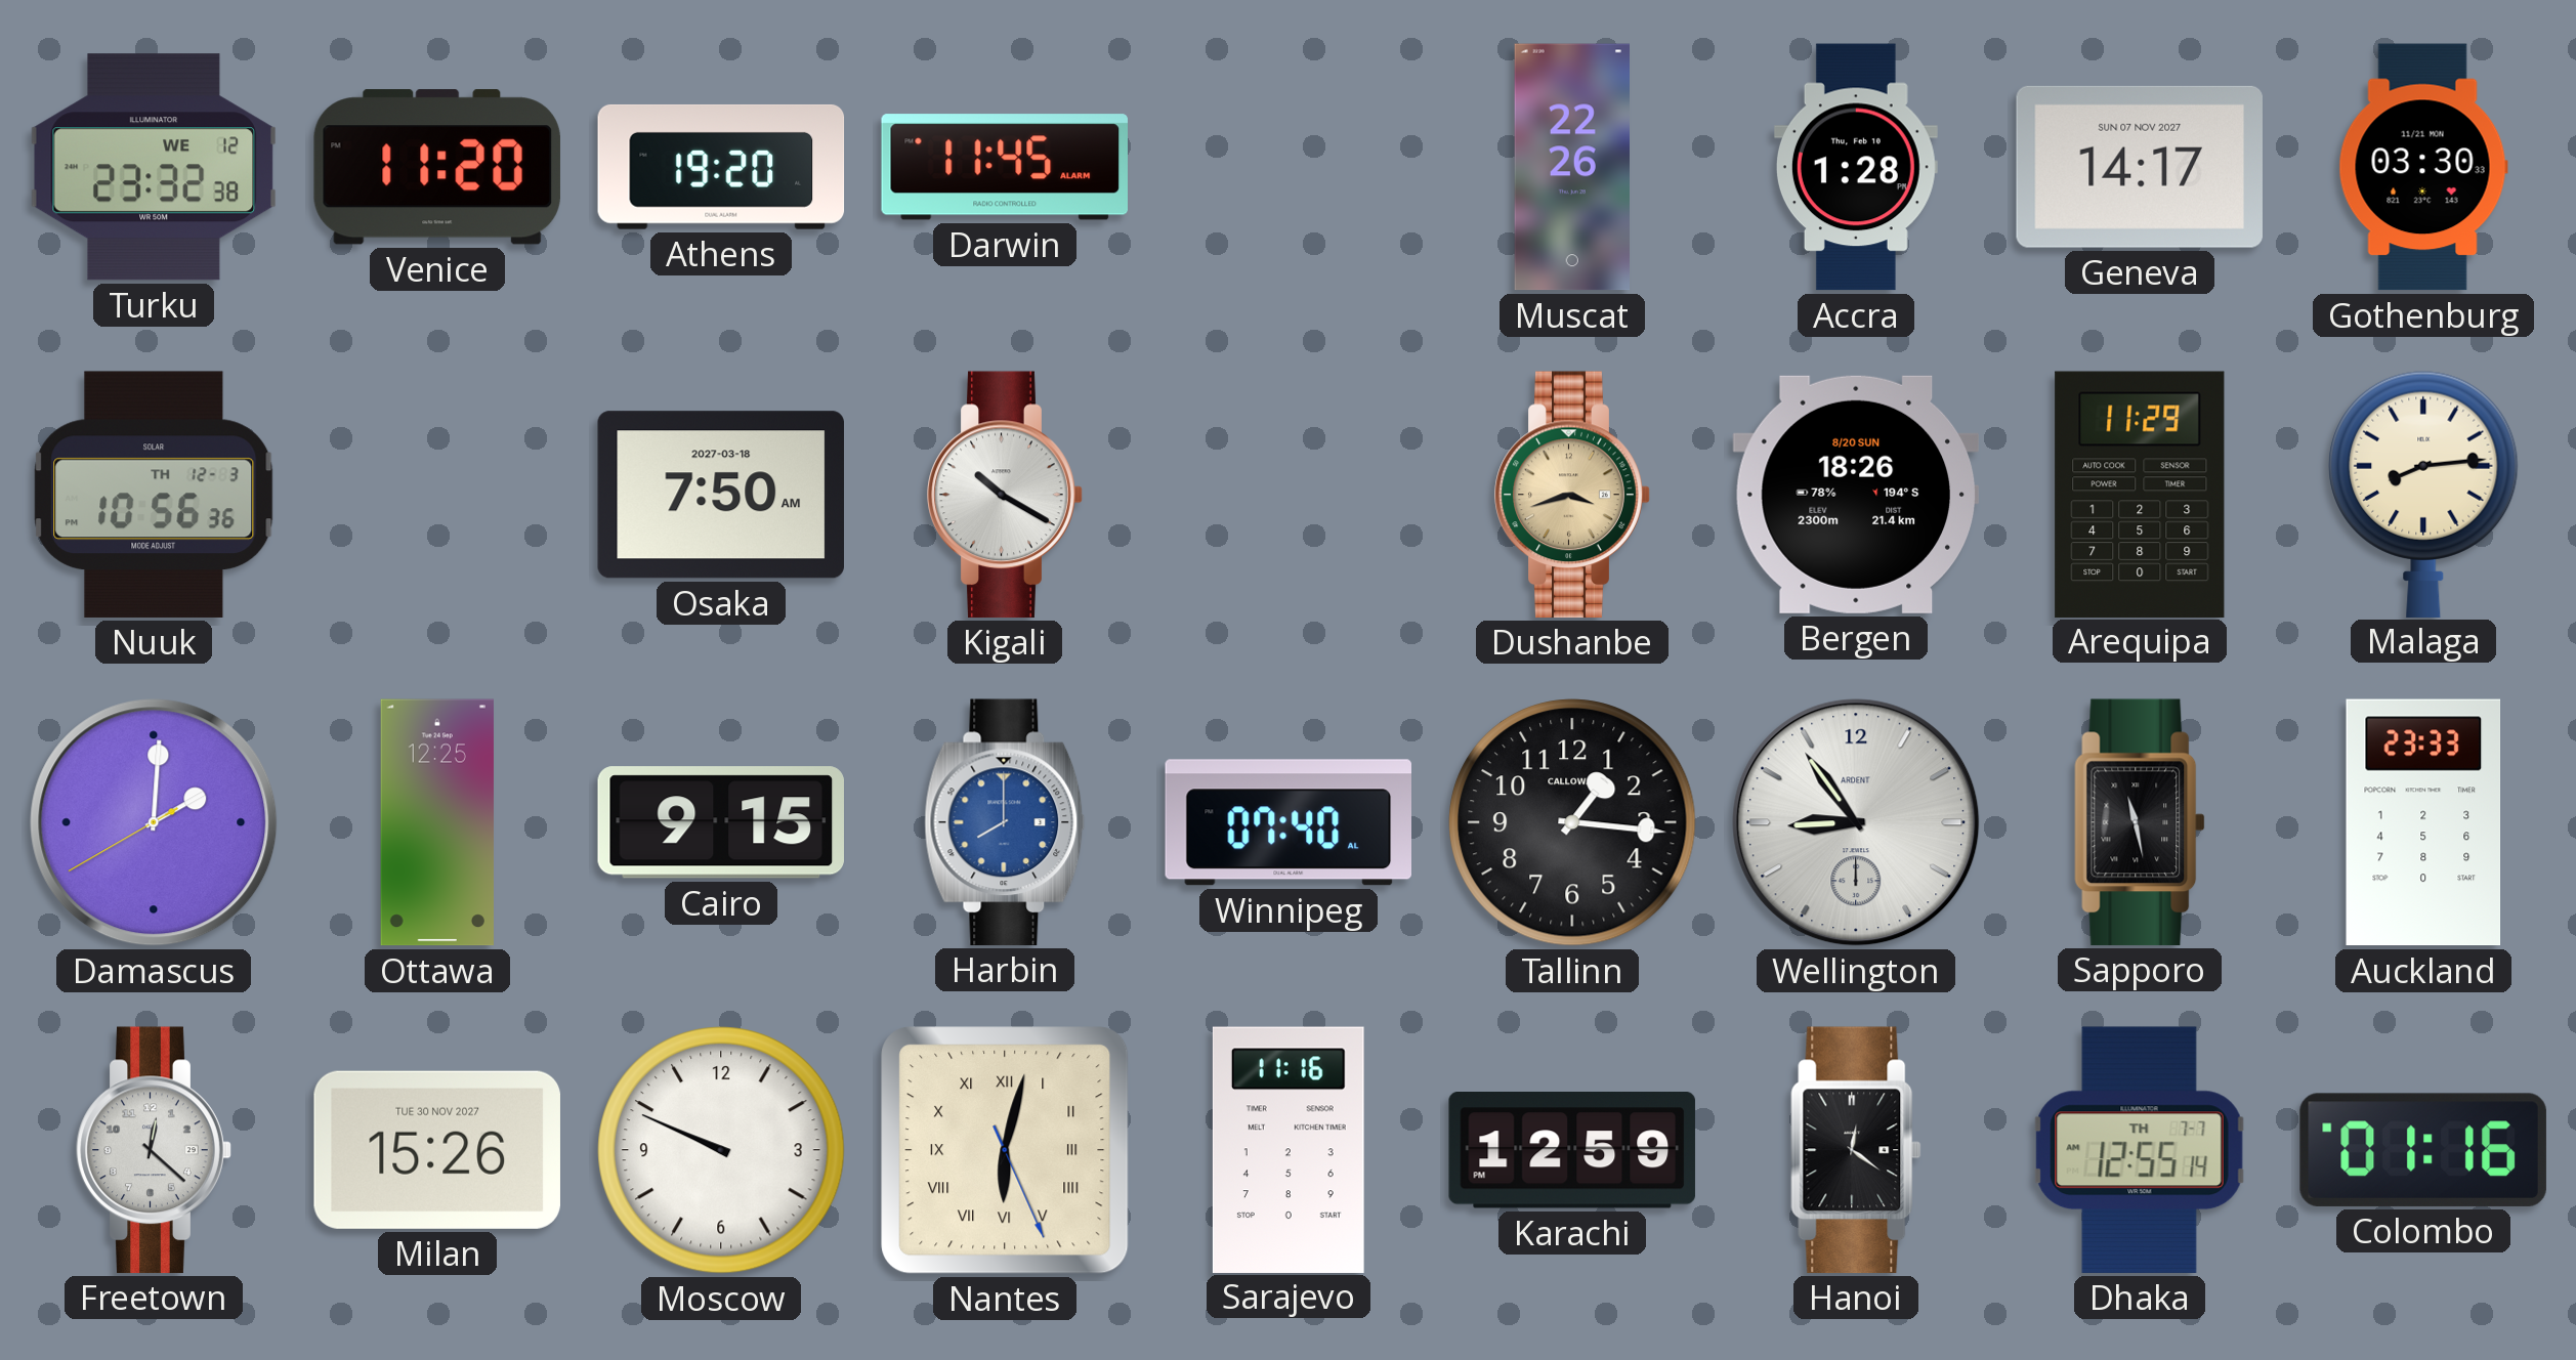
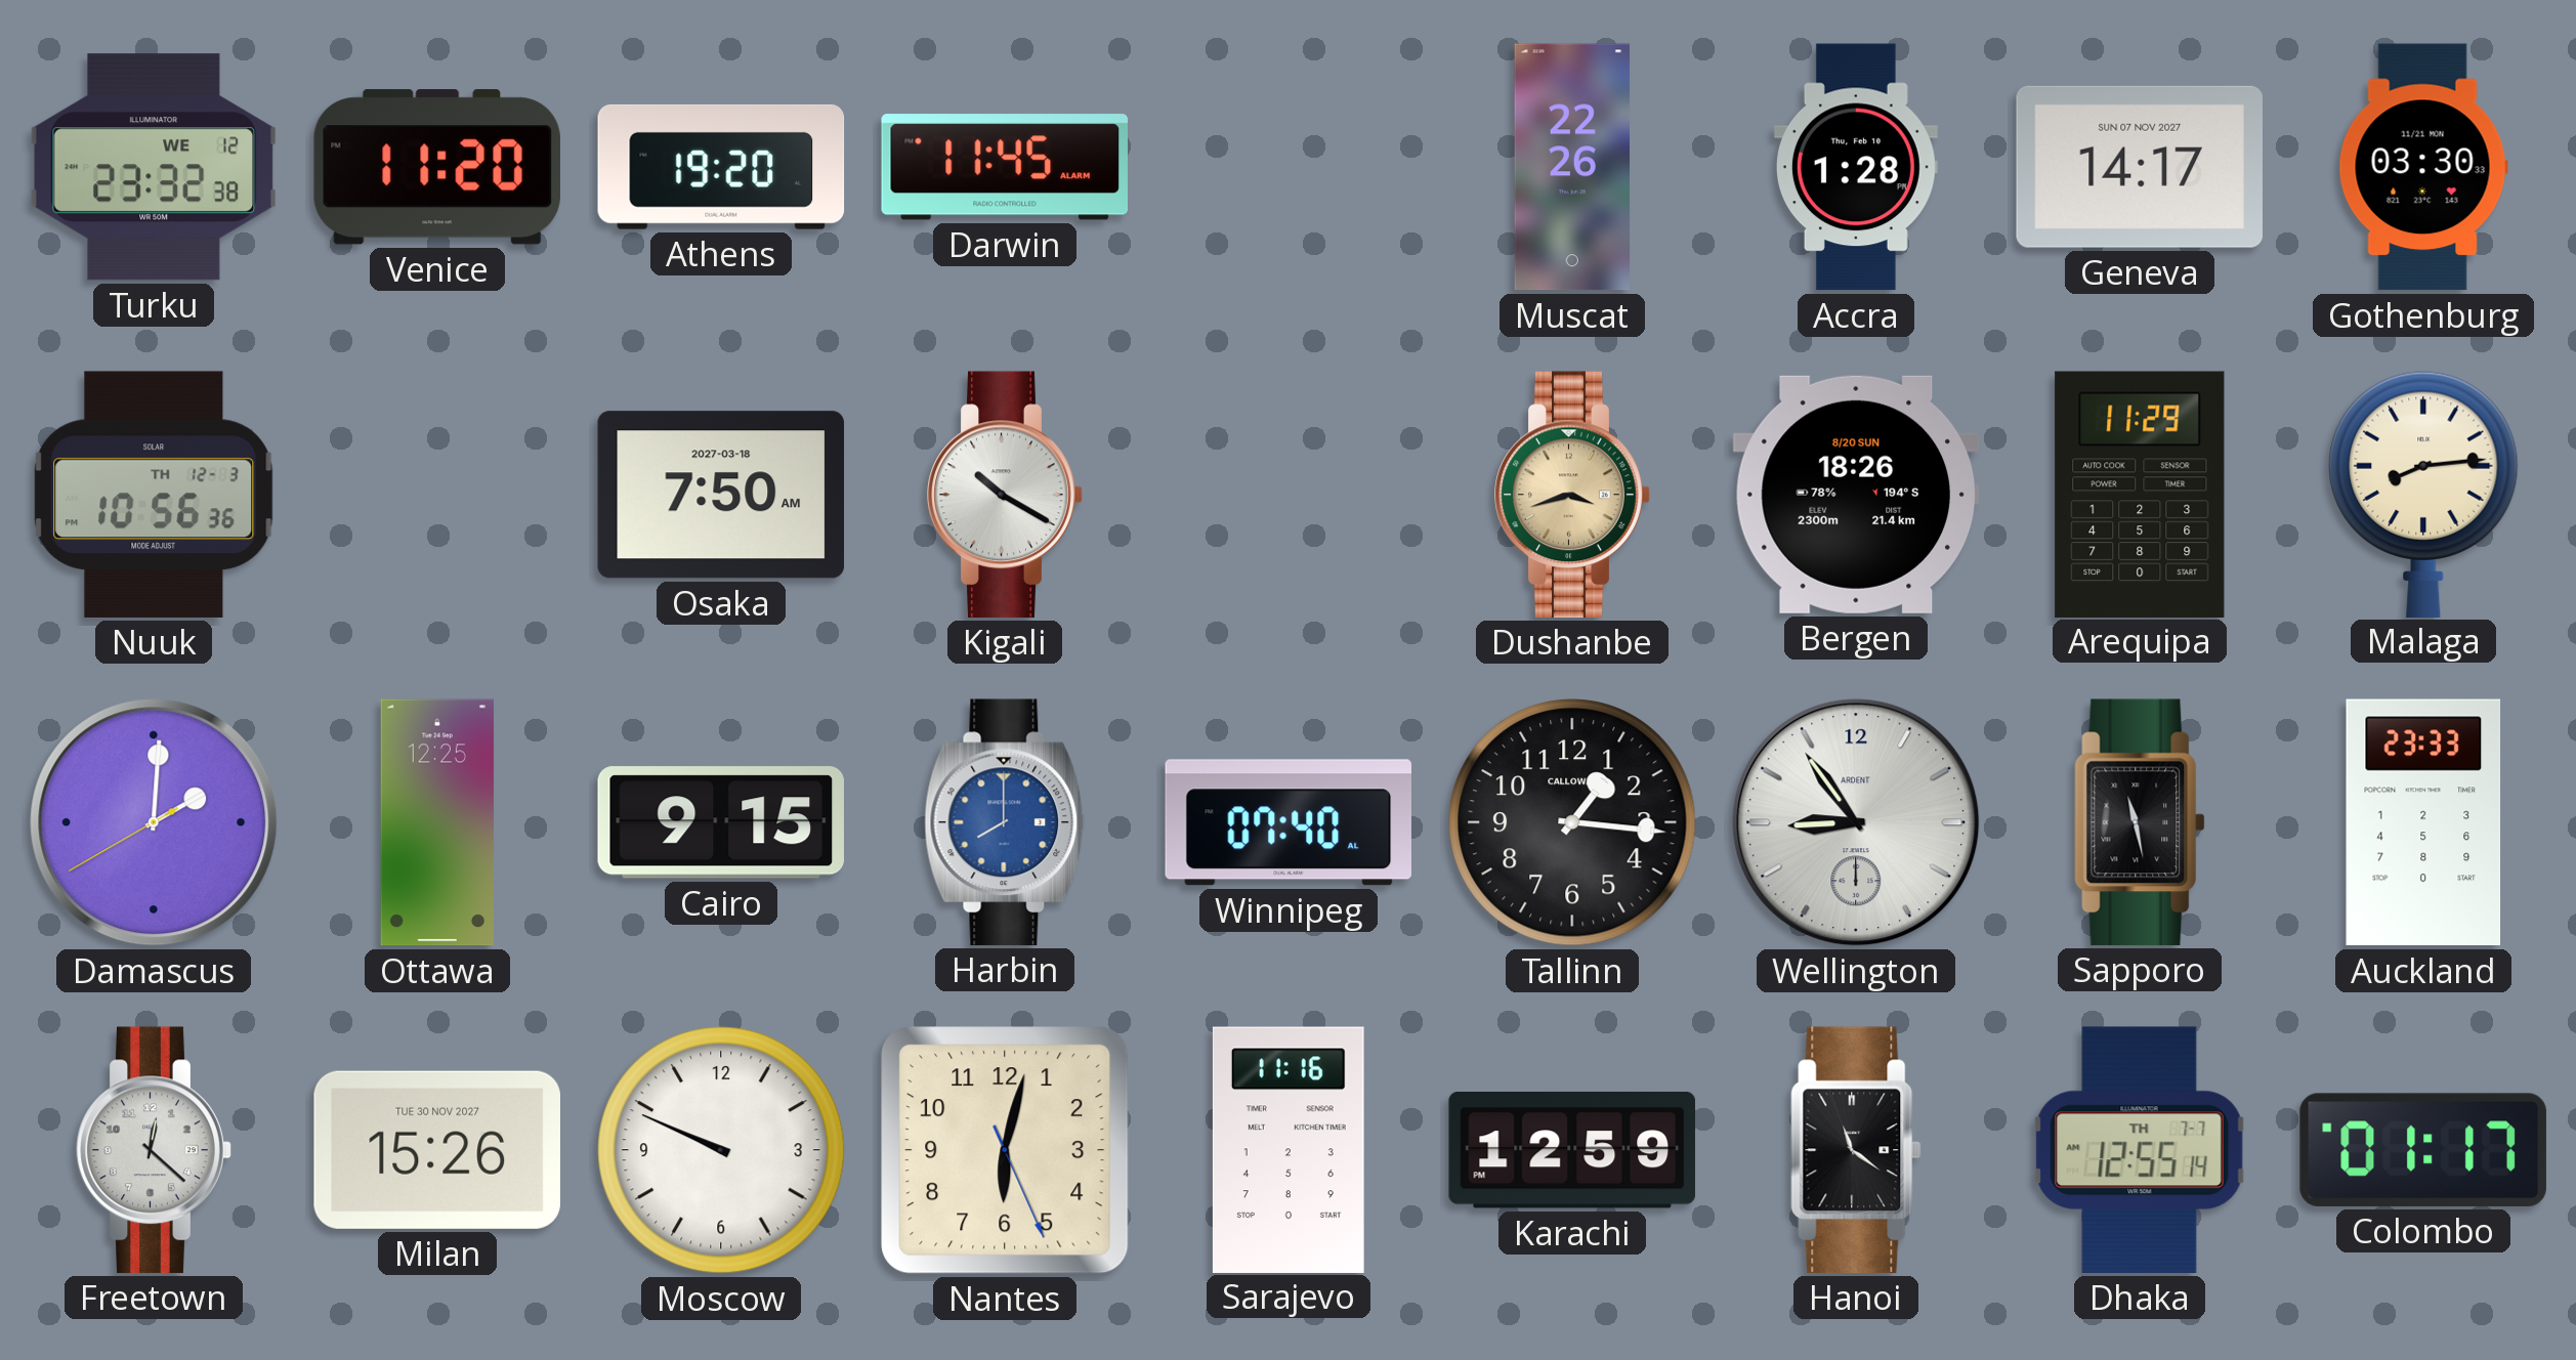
Nantes numerals: Roman -> Arabic (1005, 1150)
Hanoi: 12:21 -> 11:21 (1856, 1150)
Colombo: 01:16 -> 01:17 (2423, 1150)
